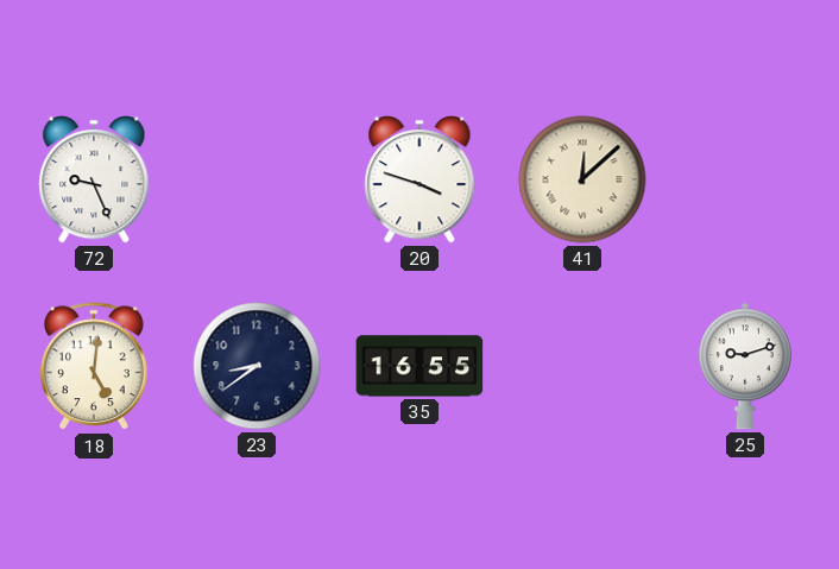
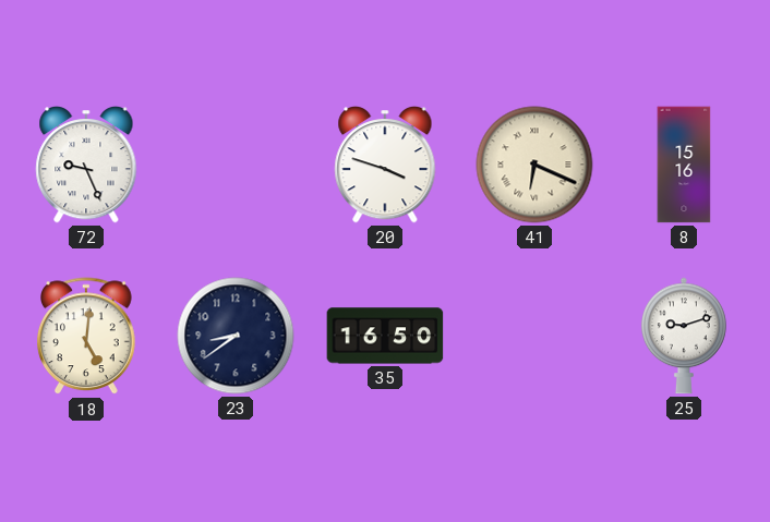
41: 12:08 -> 6:19 (534, 165)
8: none -> 15:16 (684, 165)
35: 16:55 -> 16:50 (385, 336)
